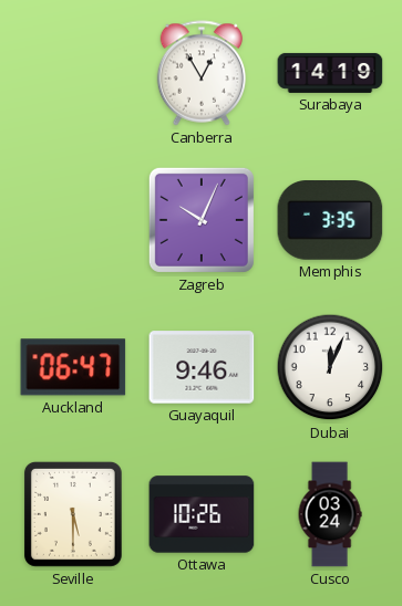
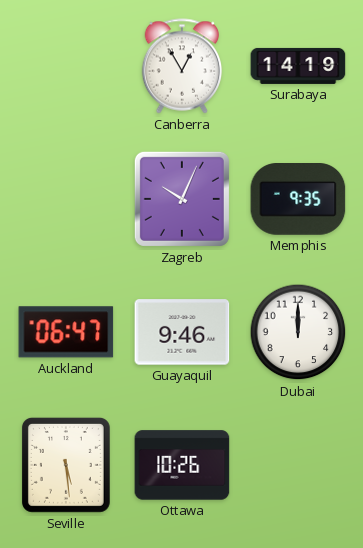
Memphis: 3:35 -> 9:35 (298, 199)
Dubai: 12:04 -> 12:00 (298, 332)
Seville: 5:30 -> 5:29 (66, 465)
Cusco: 03:24 -> none (330, 514)
